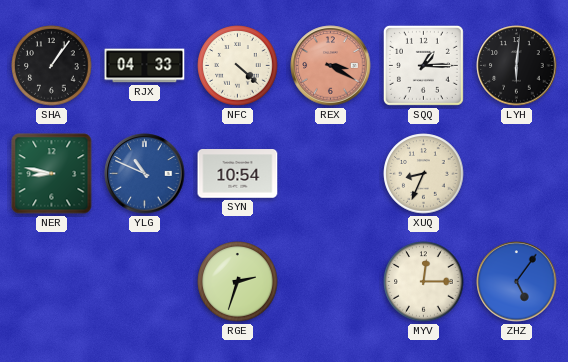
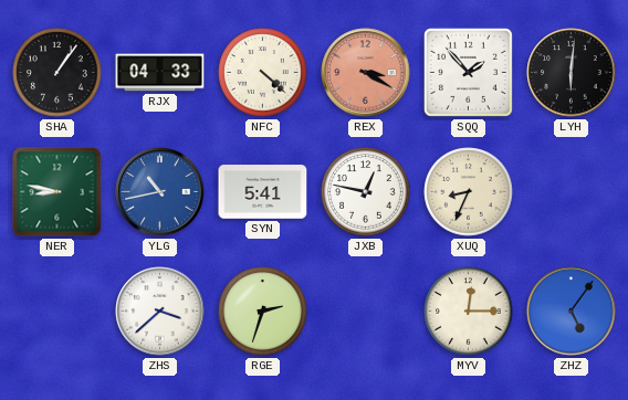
SQQ: 1:15 -> 1:53 (468, 72)
YLG: 10:49 -> 10:43 (160, 192)
SYN: 10:54 -> 5:41 (263, 192)
JXB: none -> 12:47 (366, 192)
ZHS: none -> 3:38 (160, 312)
